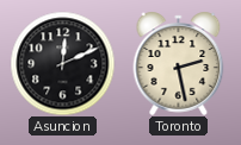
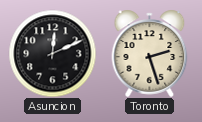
Toronto: 2:28 -> 2:27 (150, 53)
